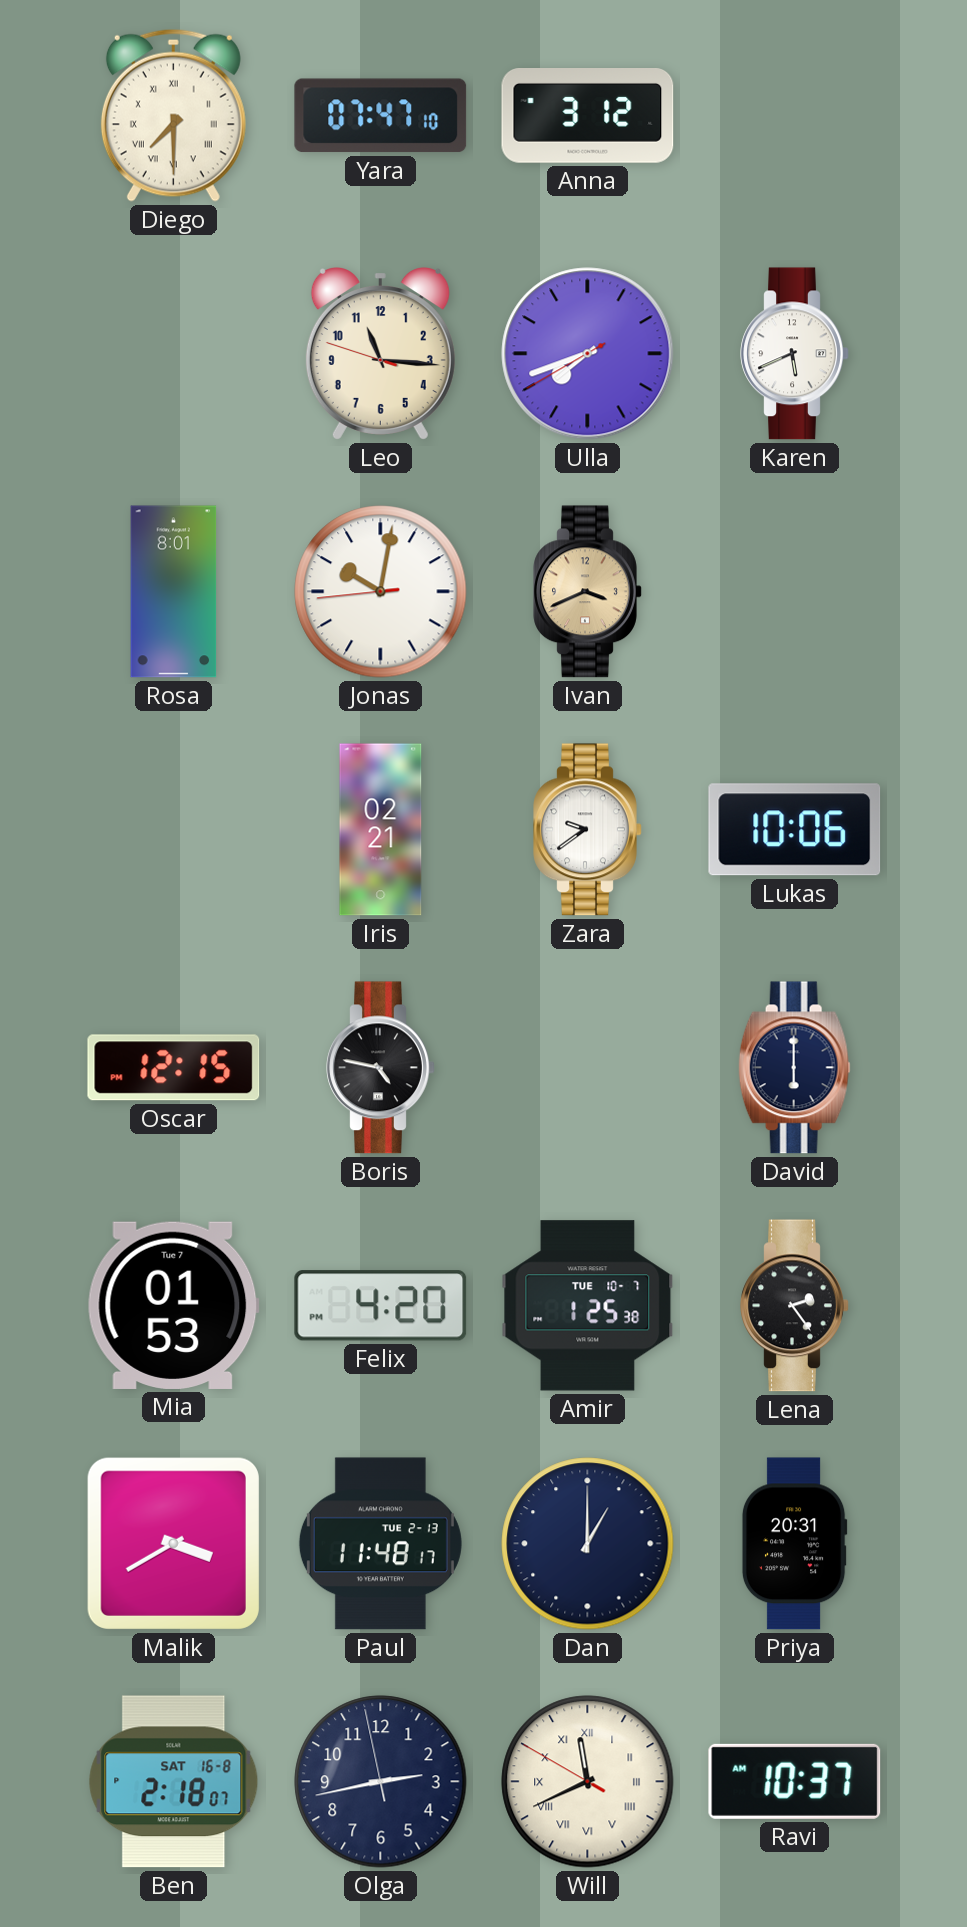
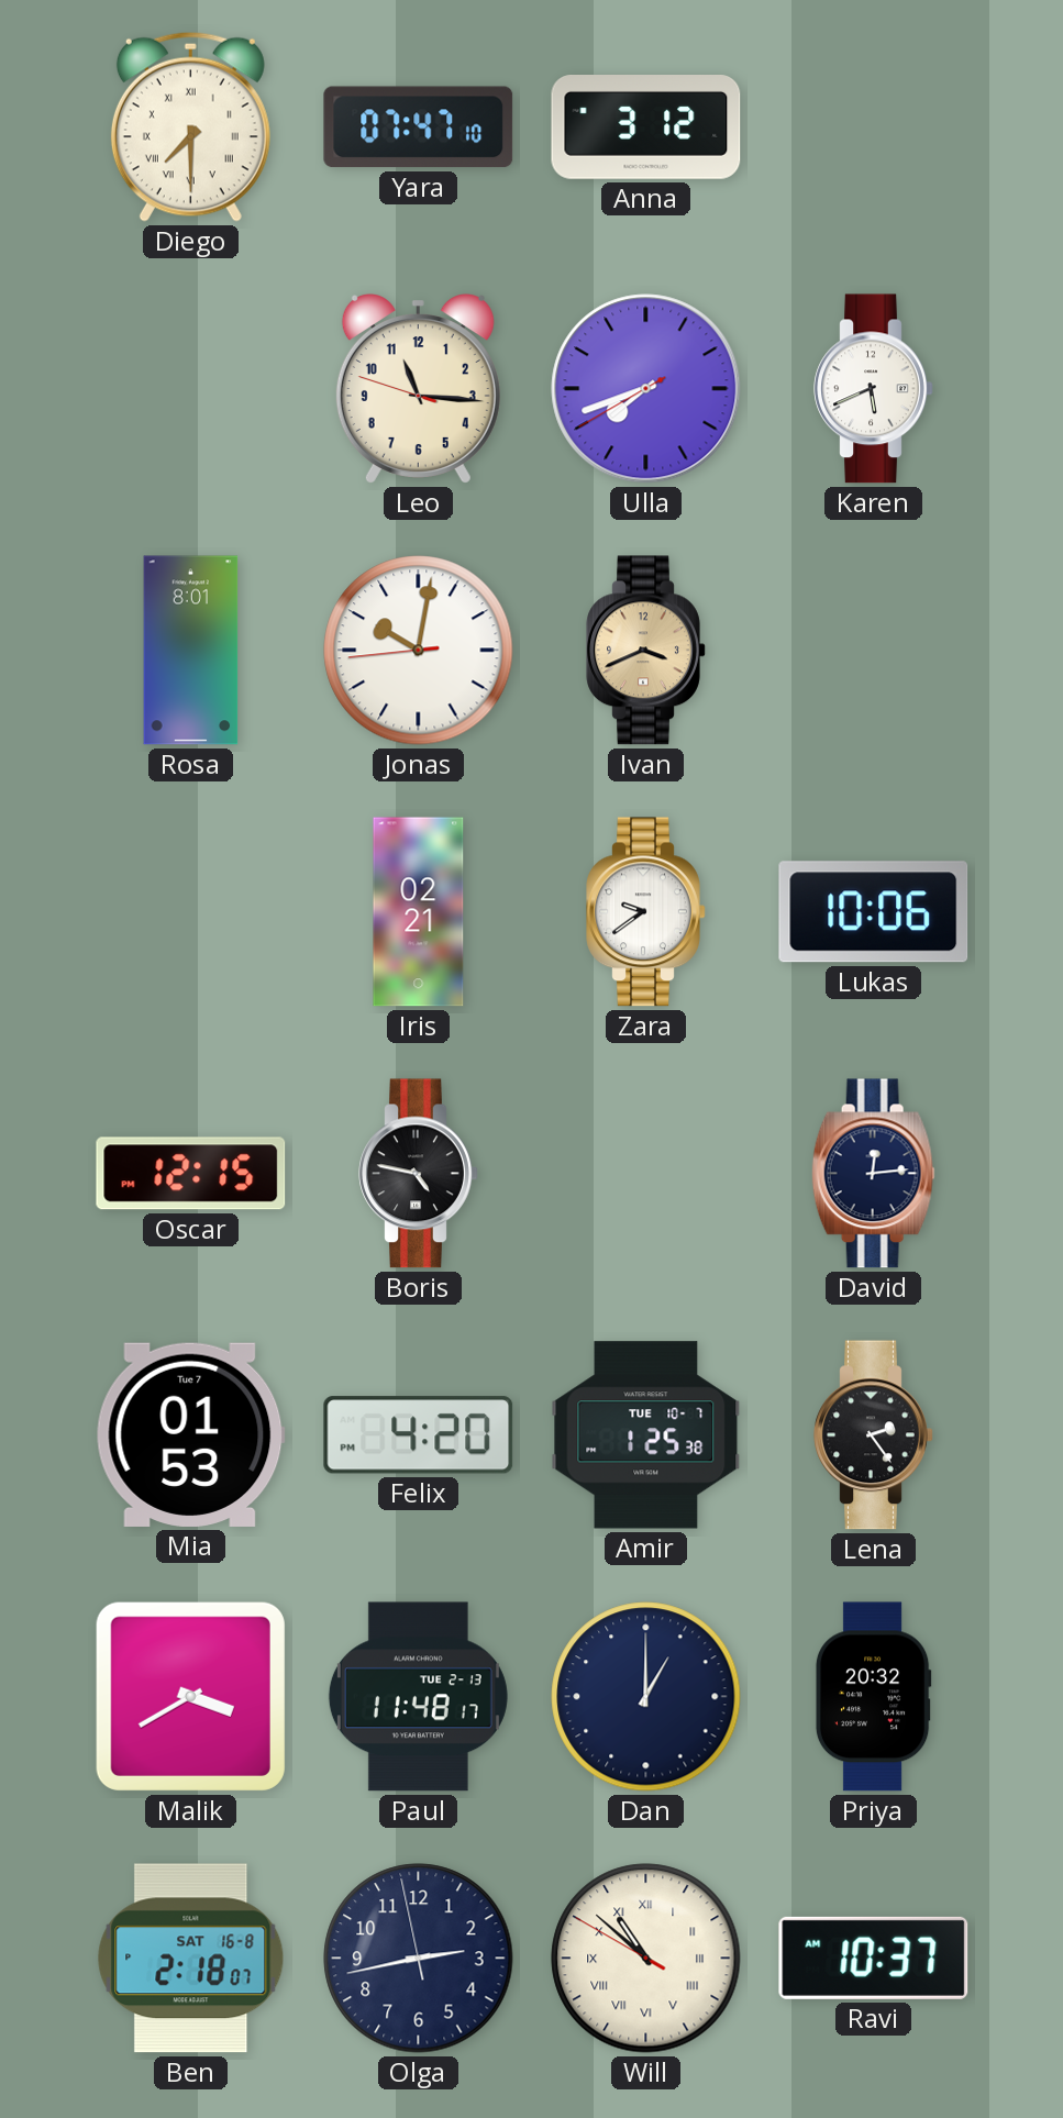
David: 6:00 -> 12:14 (873, 1174)
Priya: 20:31 -> 20:32 (873, 1697)
Will: 11:40 -> 10:51 (646, 1959)
